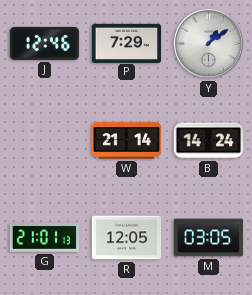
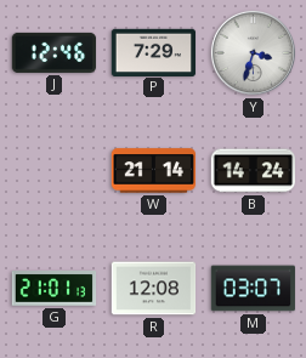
Y: 1:09 -> 3:33 (253, 52)
R: 12:05 -> 12:08 (154, 289)
M: 03:05 -> 03:07 (254, 289)
